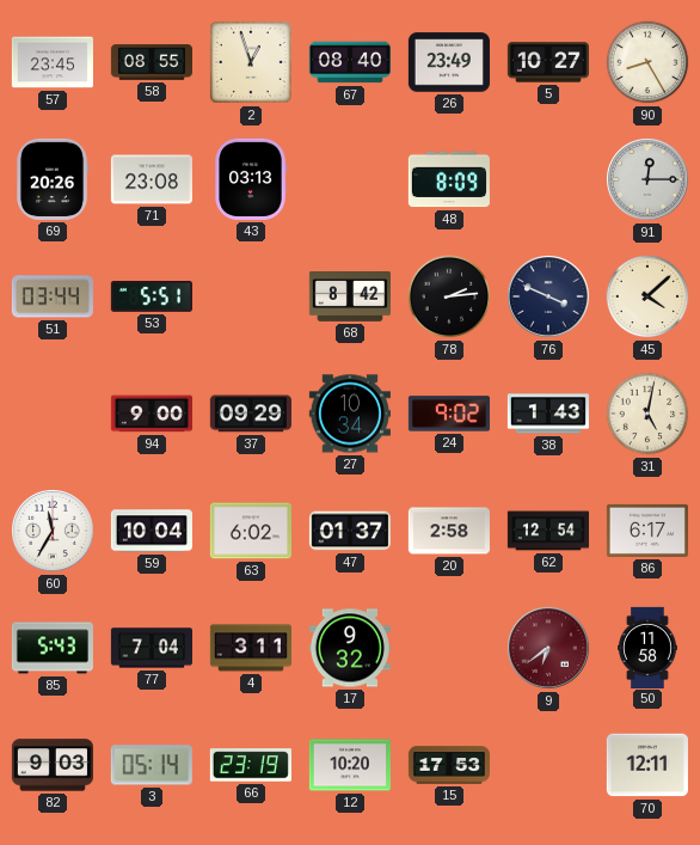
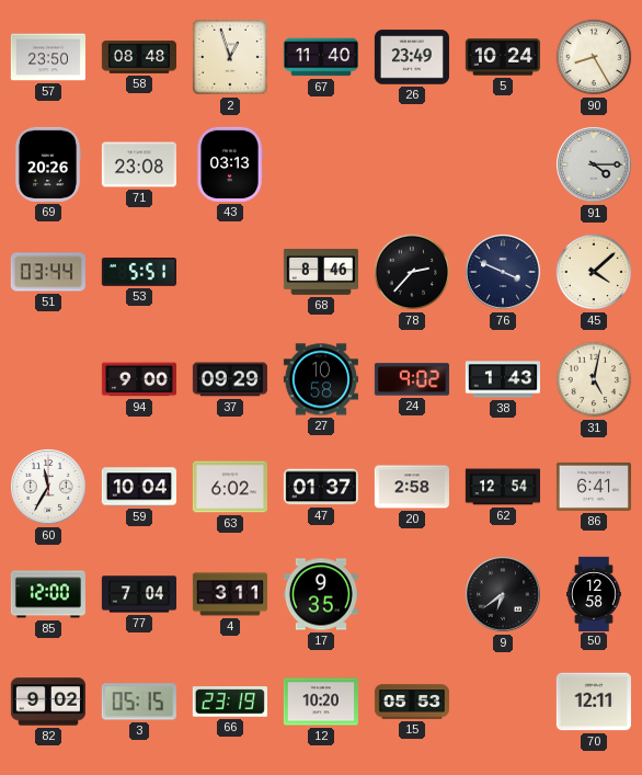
57: 23:45 -> 23:50 (48, 57)
58: 08:55 -> 08:48 (138, 57)
67: 08:40 -> 11:40 (321, 57)
5: 10:27 -> 10:24 (503, 57)
48: 8:09 -> none (449, 179)
91: 12:15 -> 4:15 (595, 166)
68: 8:42 -> 8:46 (321, 273)
78: 2:14 -> 2:37 (412, 272)
27: 10:34 -> 10:58 (321, 379)
86: 6:17 -> 6:41 (594, 487)
85: 5:43 -> 12:00 (48, 594)
17: 9:32 -> 9:35 (321, 594)
9 dial: burgundy -> black (504, 595)
50: 11:58 -> 12:58 (595, 593)
82: 9:03 -> 9:02 (48, 702)
3: 05:14 -> 05:15 (139, 702)
15: 17:53 -> 05:53 (412, 702)
